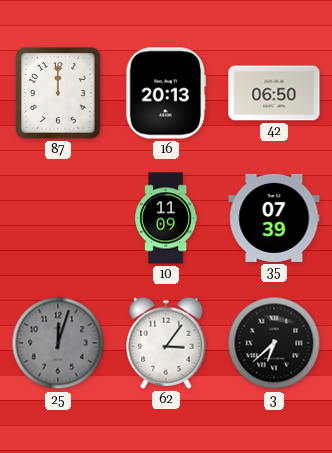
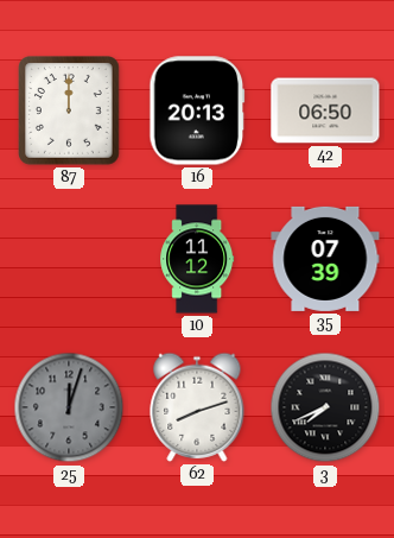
10: 11:09 -> 11:12 (197, 259)
62: 3:06 -> 8:12 (197, 407)
3: 6:38 -> 7:41 (325, 407)
